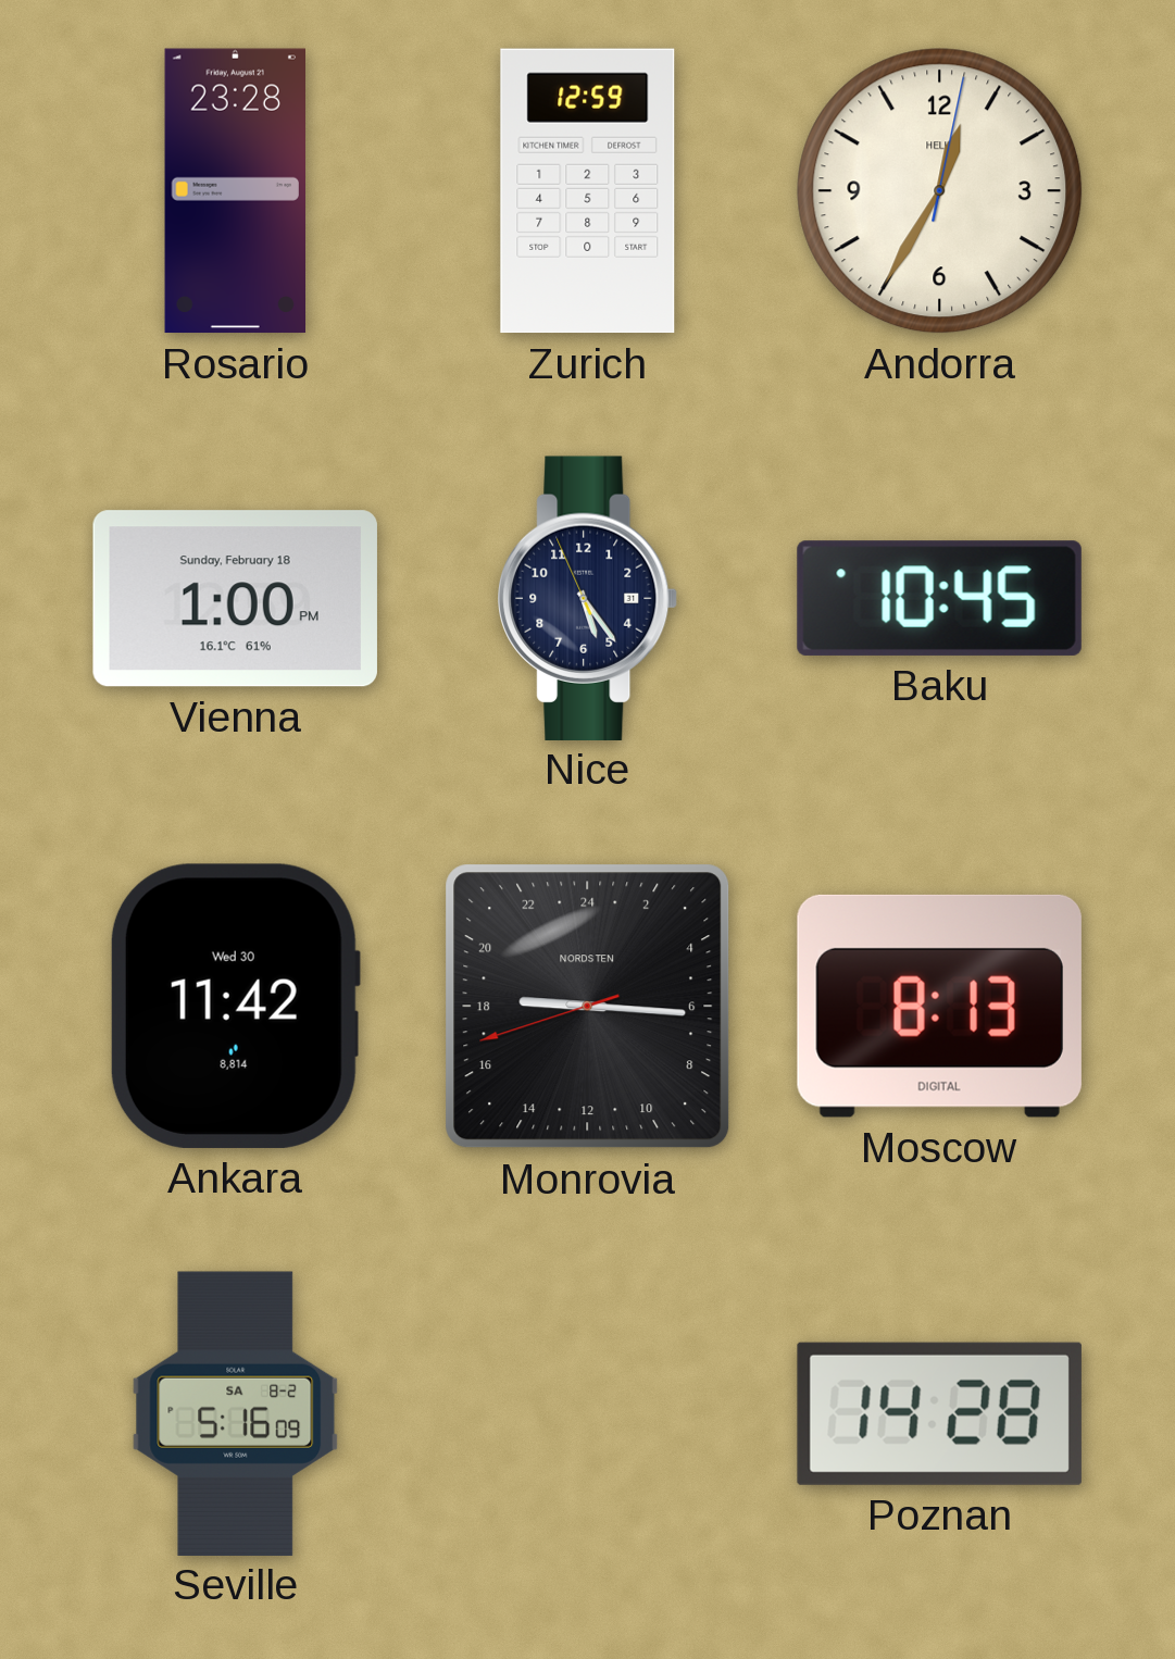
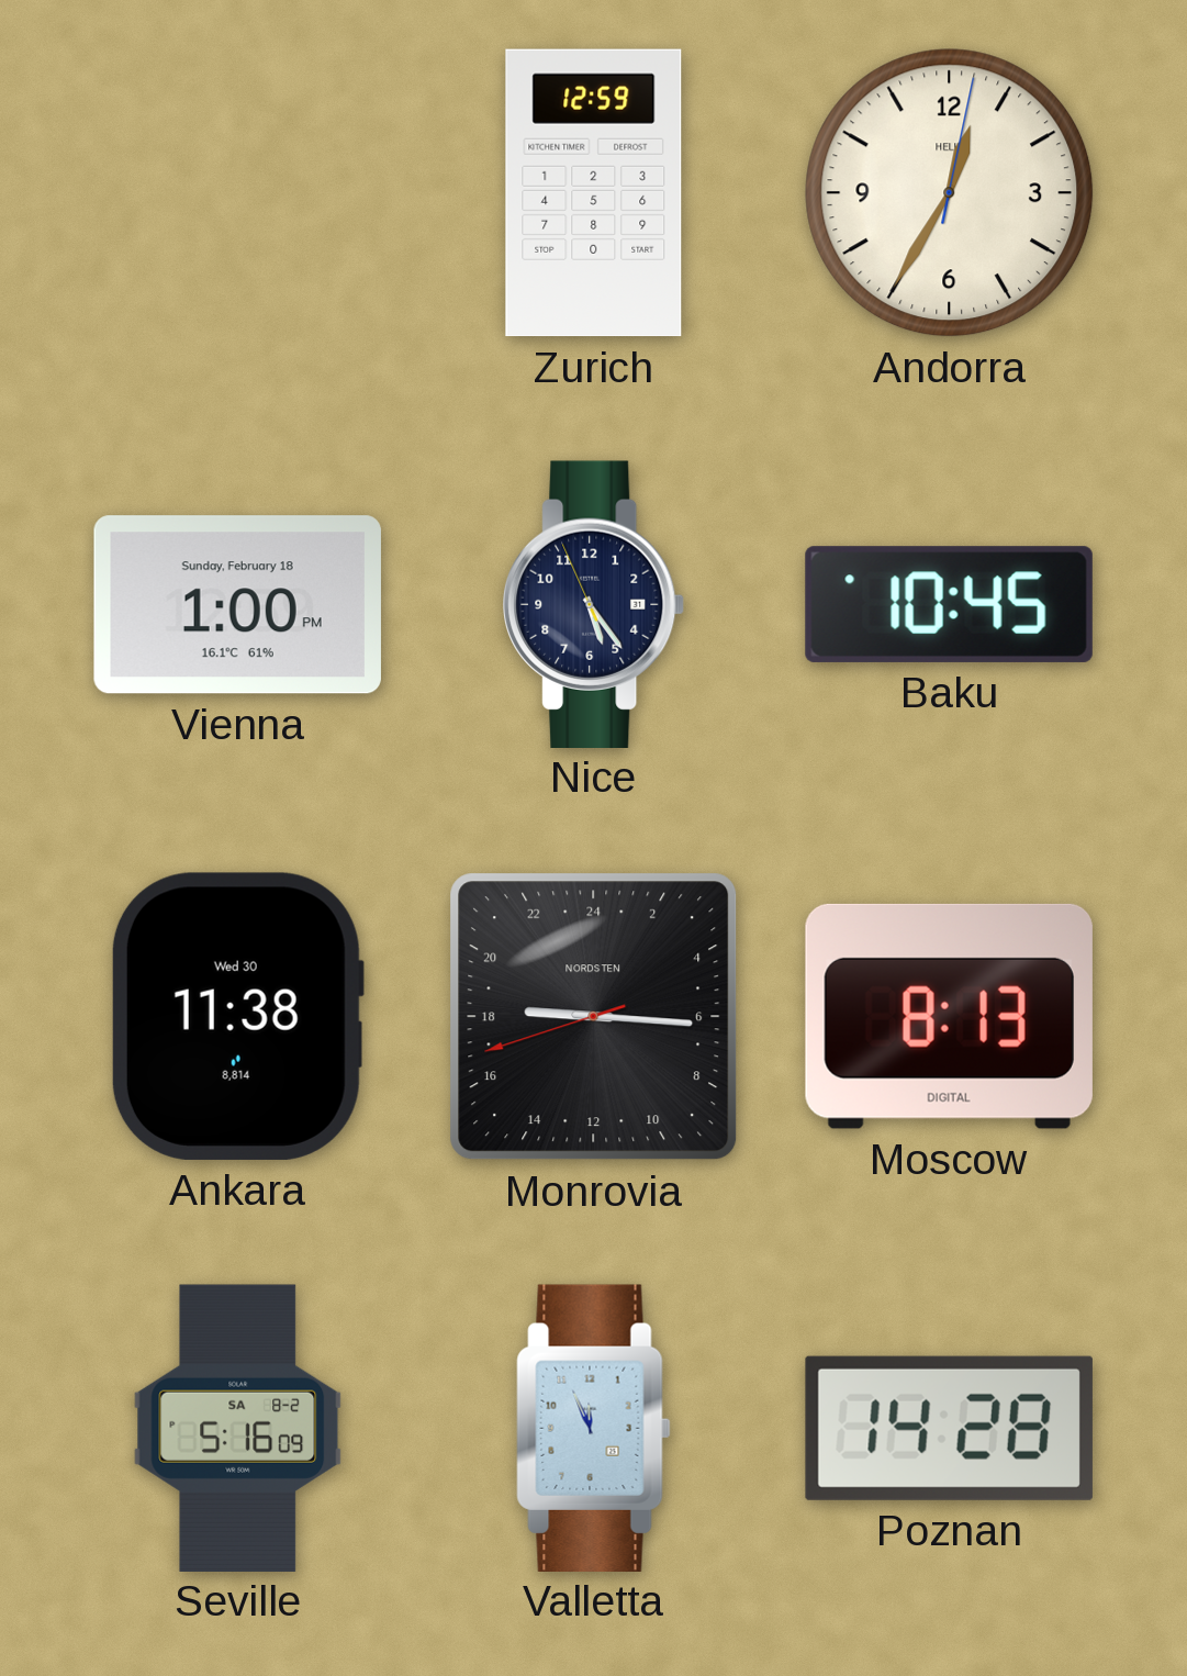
Rosario: 23:28 -> none (235, 191)
Ankara: 11:42 -> 11:38 (237, 1016)
Valletta: none -> 11:56 (594, 1428)
